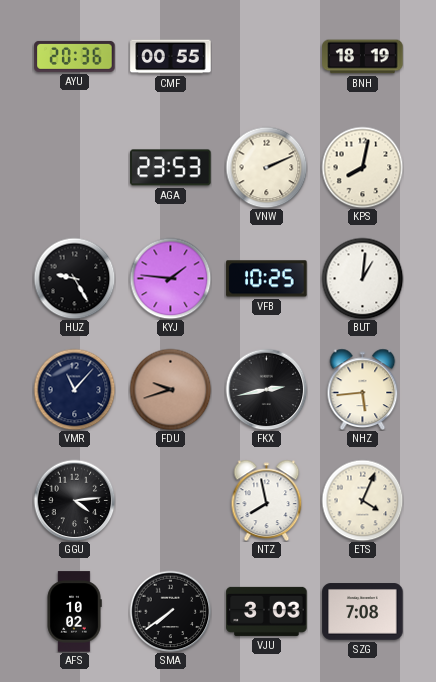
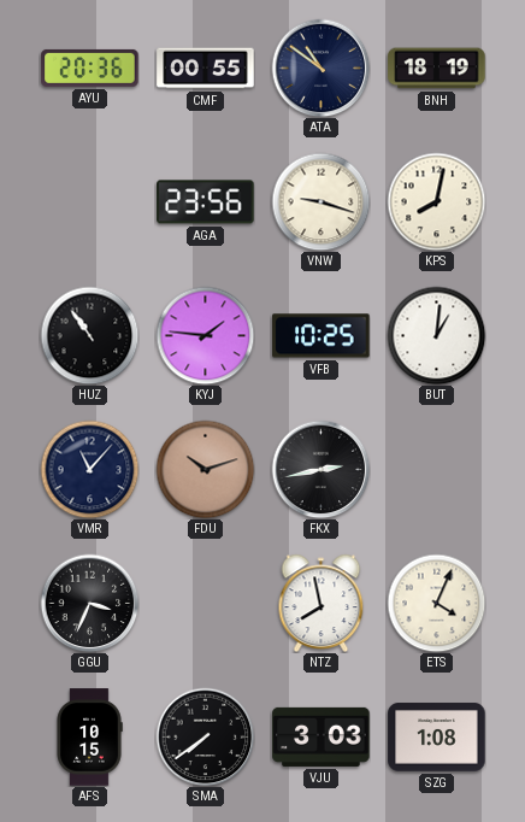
ATA: none -> 10:51 (320, 67)
AGA: 23:53 -> 23:56 (206, 202)
VNW: 2:11 -> 9:18 (320, 201)
HUZ: 9:25 -> 10:54 (89, 335)
FDU: 9:42 -> 10:12 (205, 469)
NHZ: 5:44 -> none (363, 389)
GGU: 4:14 -> 3:34 (89, 603)
AFS: 10:02 -> 10:15 (89, 738)
SZG: 7:08 -> 1:08 (437, 738)
